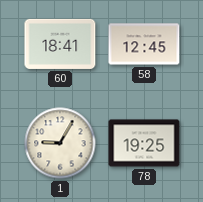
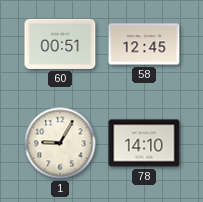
60: 18:41 -> 00:51 (60, 44)
78: 19:25 -> 14:10 (144, 143)
